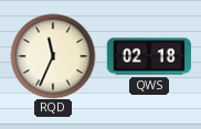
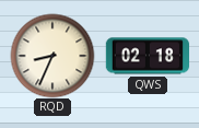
RQD: 11:34 -> 8:34 (52, 56)
